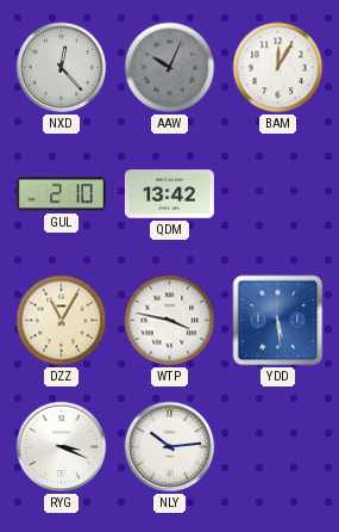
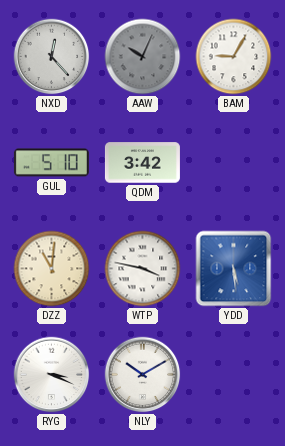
BAM: 12:05 -> 9:05 (234, 57)
GUL: 2:10 -> 5:10 (51, 163)
QDM: 13:42 -> 3:42 (142, 163)
DZZ: 11:05 -> 11:01 (52, 269)
NLY: 10:14 -> 10:10 (143, 375)
